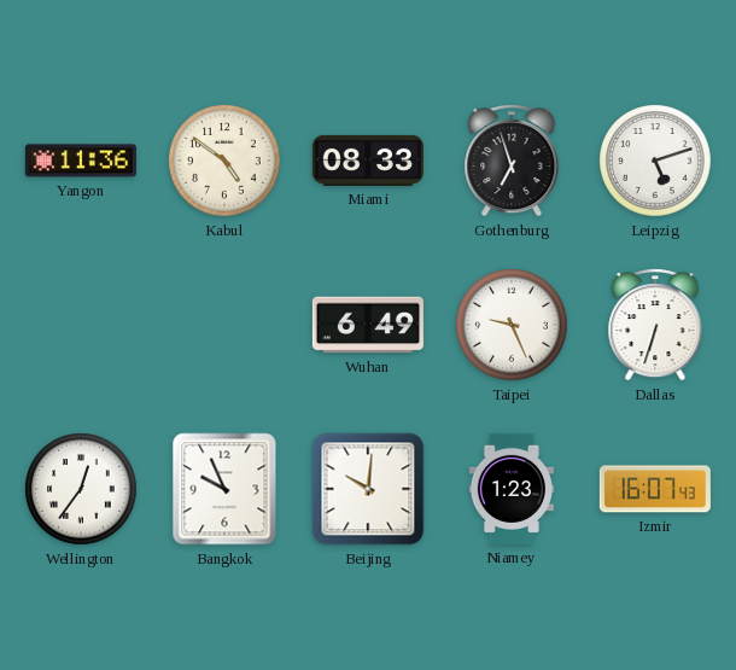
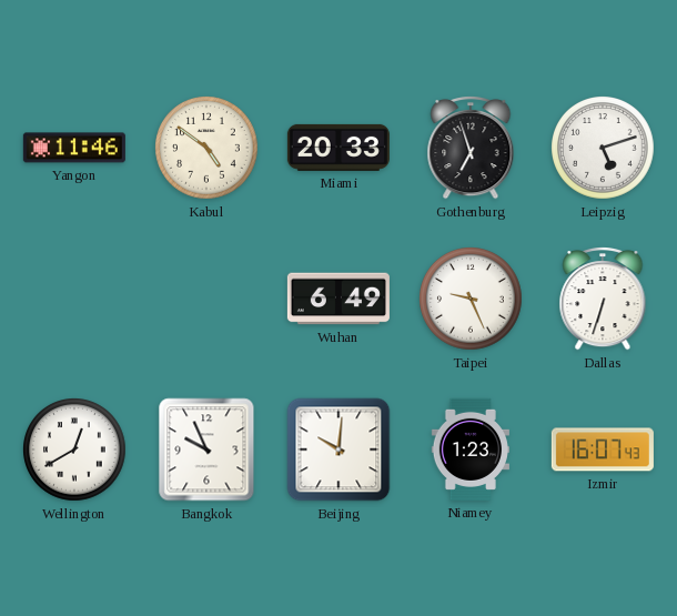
Yangon: 11:36 -> 11:46 (74, 148)
Miami: 08:33 -> 20:33 (338, 148)
Wellington: 12:36 -> 12:40 (75, 451)
